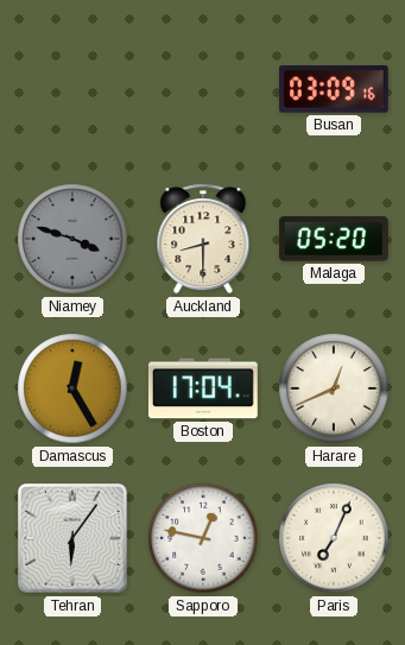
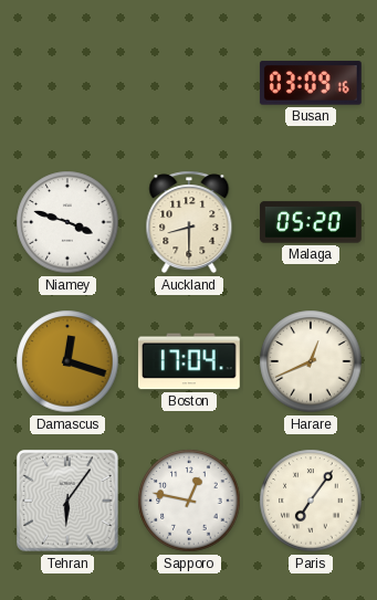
Niamey dial: grey -> white (67, 222)
Damascus: 12:25 -> 12:18 (67, 361)
Paris: 7:04 -> 7:06 (311, 501)
